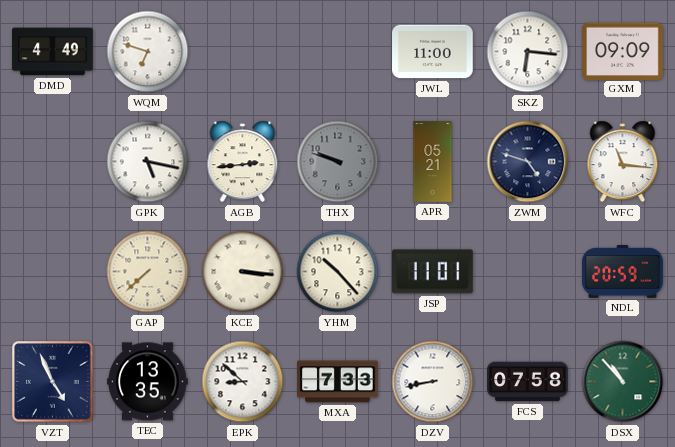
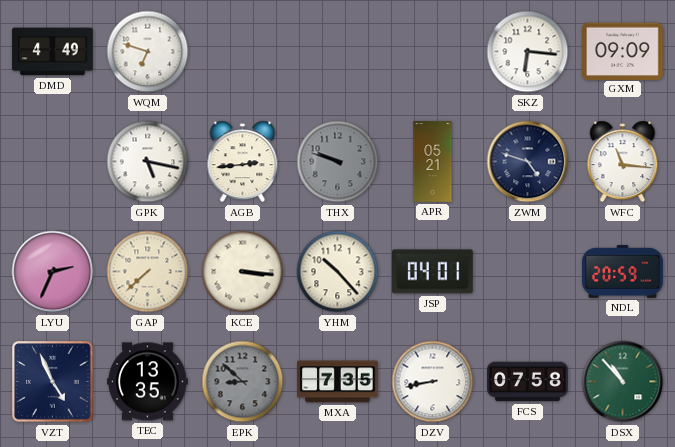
JWL: 11:00 -> none (433, 52)
LYU: none -> 2:34 (53, 272)
JSP: 11:01 -> 04:01 (433, 272)
EPK dial: white -> grey (243, 382)
MXA: 7:33 -> 7:35 (338, 382)
